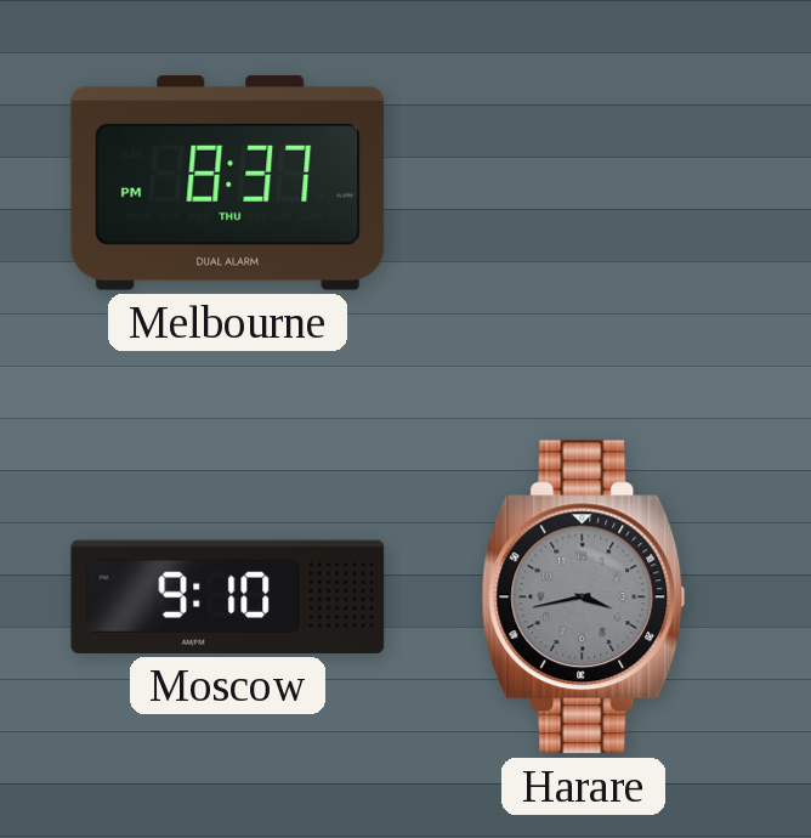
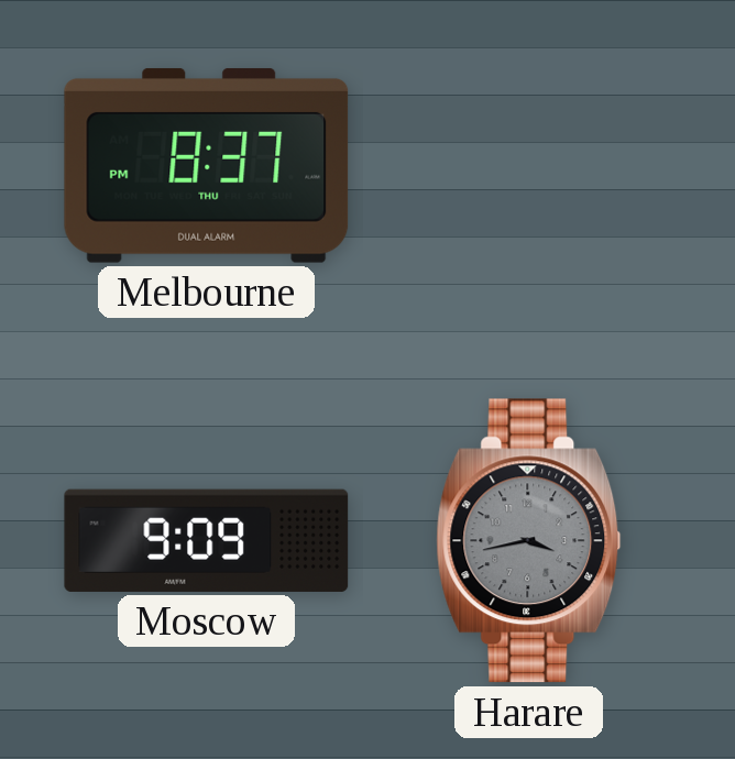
Moscow: 9:10 -> 9:09 (207, 540)
